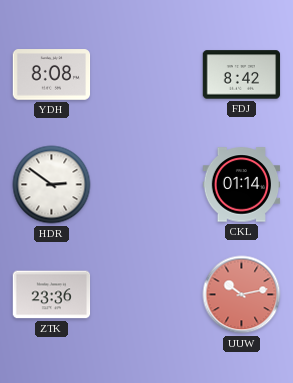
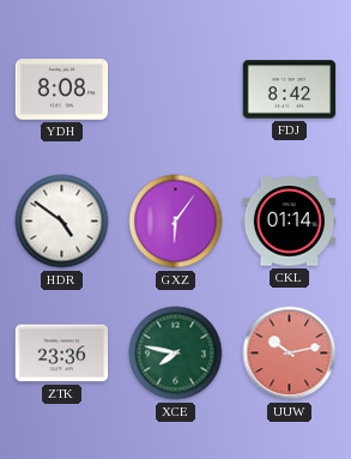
HDR: 2:51 -> 4:51 (62, 222)
GXZ: none -> 6:06 (176, 222)
XCE: none -> 7:47 (176, 354)
